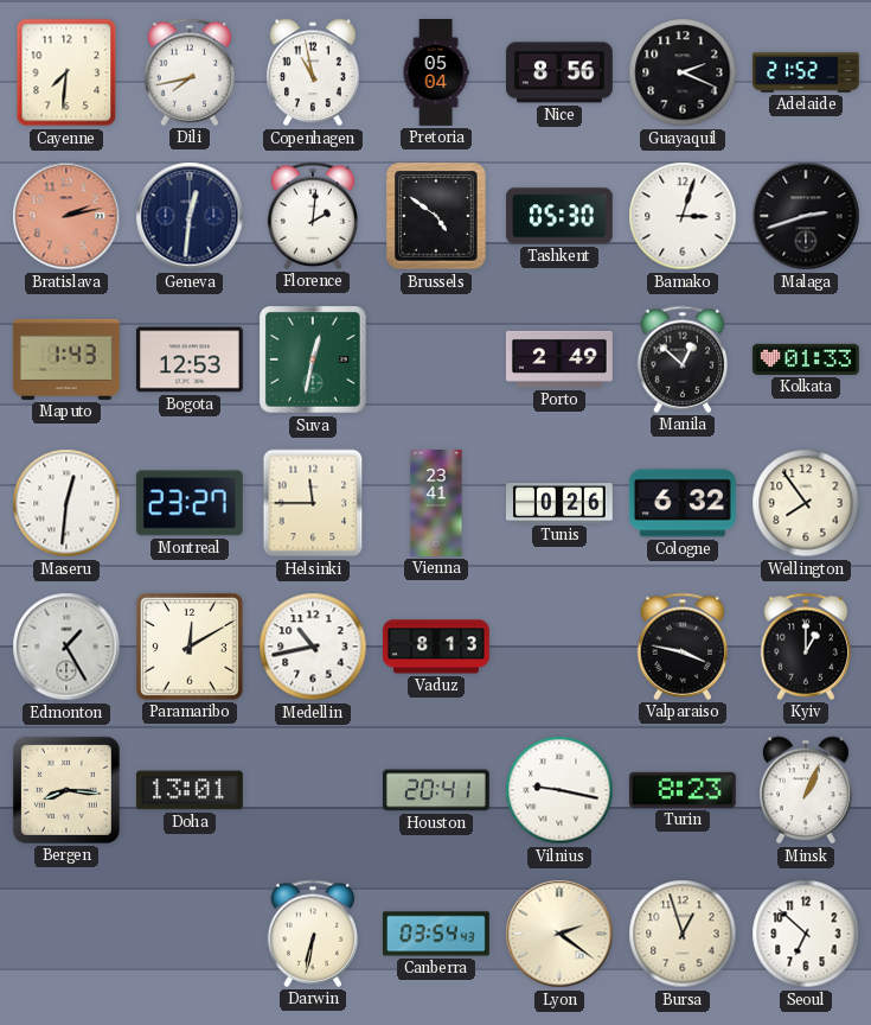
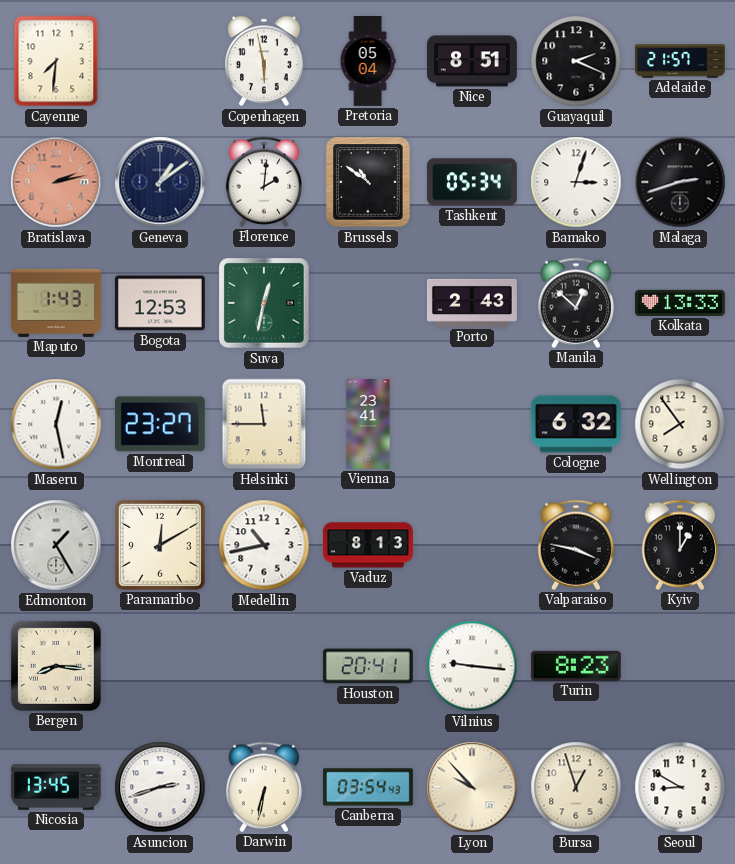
Dili: 7:43 -> none (190, 72)
Copenhagen: 10:58 -> 5:58 (265, 61)
Nice: 8:56 -> 8:51 (472, 61)
Adelaide: 21:52 -> 21:57 (681, 61)
Geneva: 12:31 -> 1:09 (160, 182)
Brussels: 4:51 -> 10:51 (368, 182)
Tashkent: 05:30 -> 05:34 (472, 182)
Porto: 2:49 -> 2:43 (472, 303)
Kolkata: 01:33 -> 13:33 (680, 303)
Maseru: 12:31 -> 12:28 (56, 424)
Tunis: 0:26 -> none (561, 503)
Doha: 13:01 -> none (190, 790)
Vilnius: 9:17 -> 9:16 (472, 666)
Minsk: 1:04 -> none (807, 790)
Nicosia: none -> 13:45 (56, 787)
Asuncion: none -> 2:42 (160, 787)
Lyon: 2:21 -> 9:53 (472, 787)
Seoul: 6:52 -> 8:50 (680, 787)
